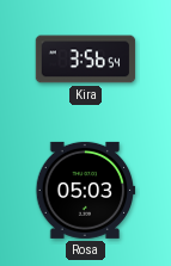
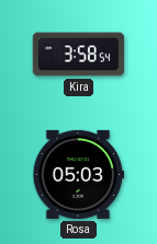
Kira: 3:56 -> 3:58 (79, 55)
